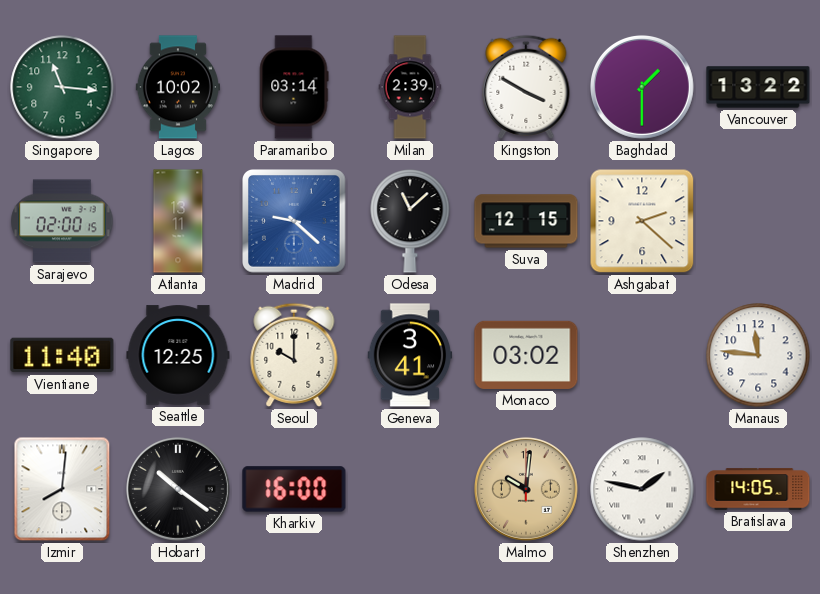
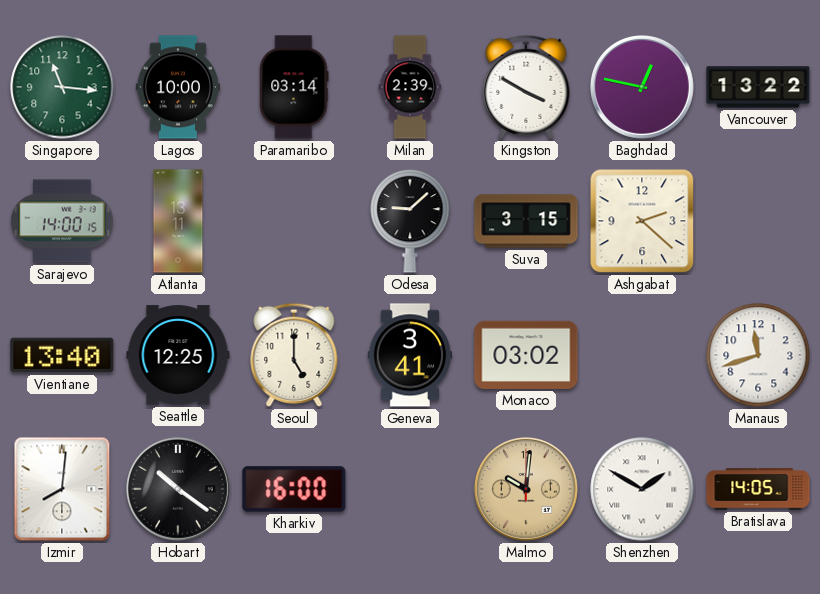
Lagos: 10:02 -> 10:00 (177, 87)
Baghdad: 1:30 -> 12:47 (642, 87)
Sarajevo: 02:00 -> 14:00 (62, 221)
Madrid: 9:22 -> none (295, 222)
Odesa: 11:08 -> 9:08 (410, 221)
Suva: 12:15 -> 3:15 (526, 221)
Vientiane: 11:40 -> 13:40 (62, 355)
Seoul: 10:00 -> 5:00 (294, 355)
Manaus: 11:46 -> 11:42 (758, 355)
Shenzhen: 1:47 -> 1:50 (642, 489)
